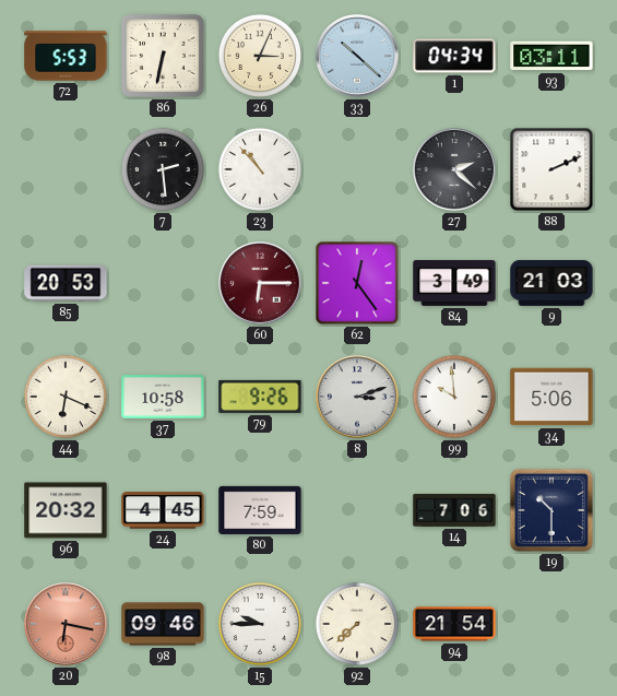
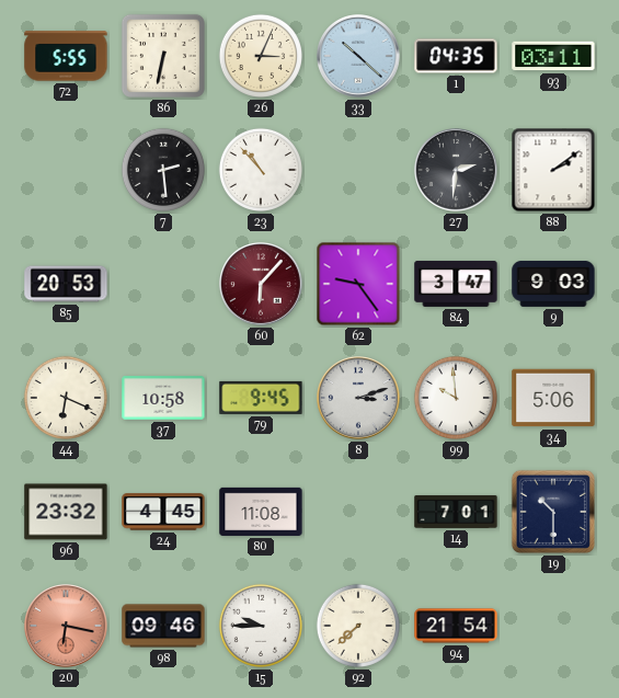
72: 5:53 -> 5:55 (66, 56)
1: 04:34 -> 04:35 (456, 56)
27: 2:22 -> 2:31 (457, 171)
88: 2:11 -> 2:09 (553, 170)
60: 6:15 -> 6:07 (262, 285)
62: 12:24 -> 9:24 (358, 284)
84: 3:49 -> 3:47 (456, 284)
9: 21:03 -> 9:03 (553, 284)
79: 9:26 -> 9:45 (261, 398)
96: 20:32 -> 23:32 (66, 512)
80: 7:59 -> 11:08 (261, 512)
14: 7:06 -> 7:01 (456, 512)
